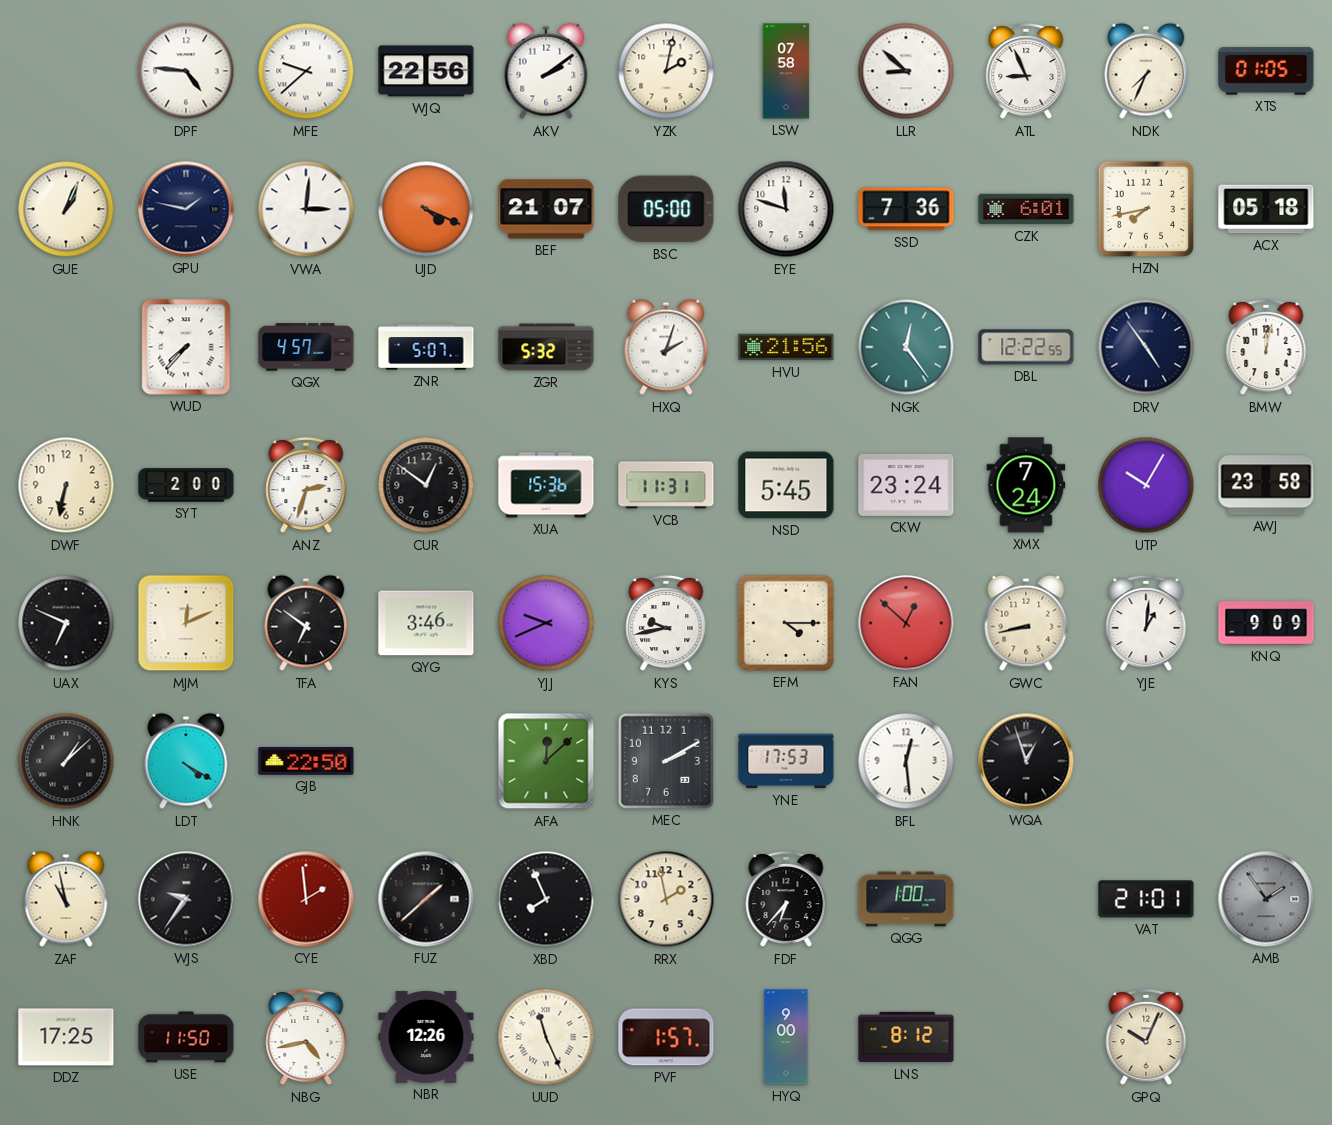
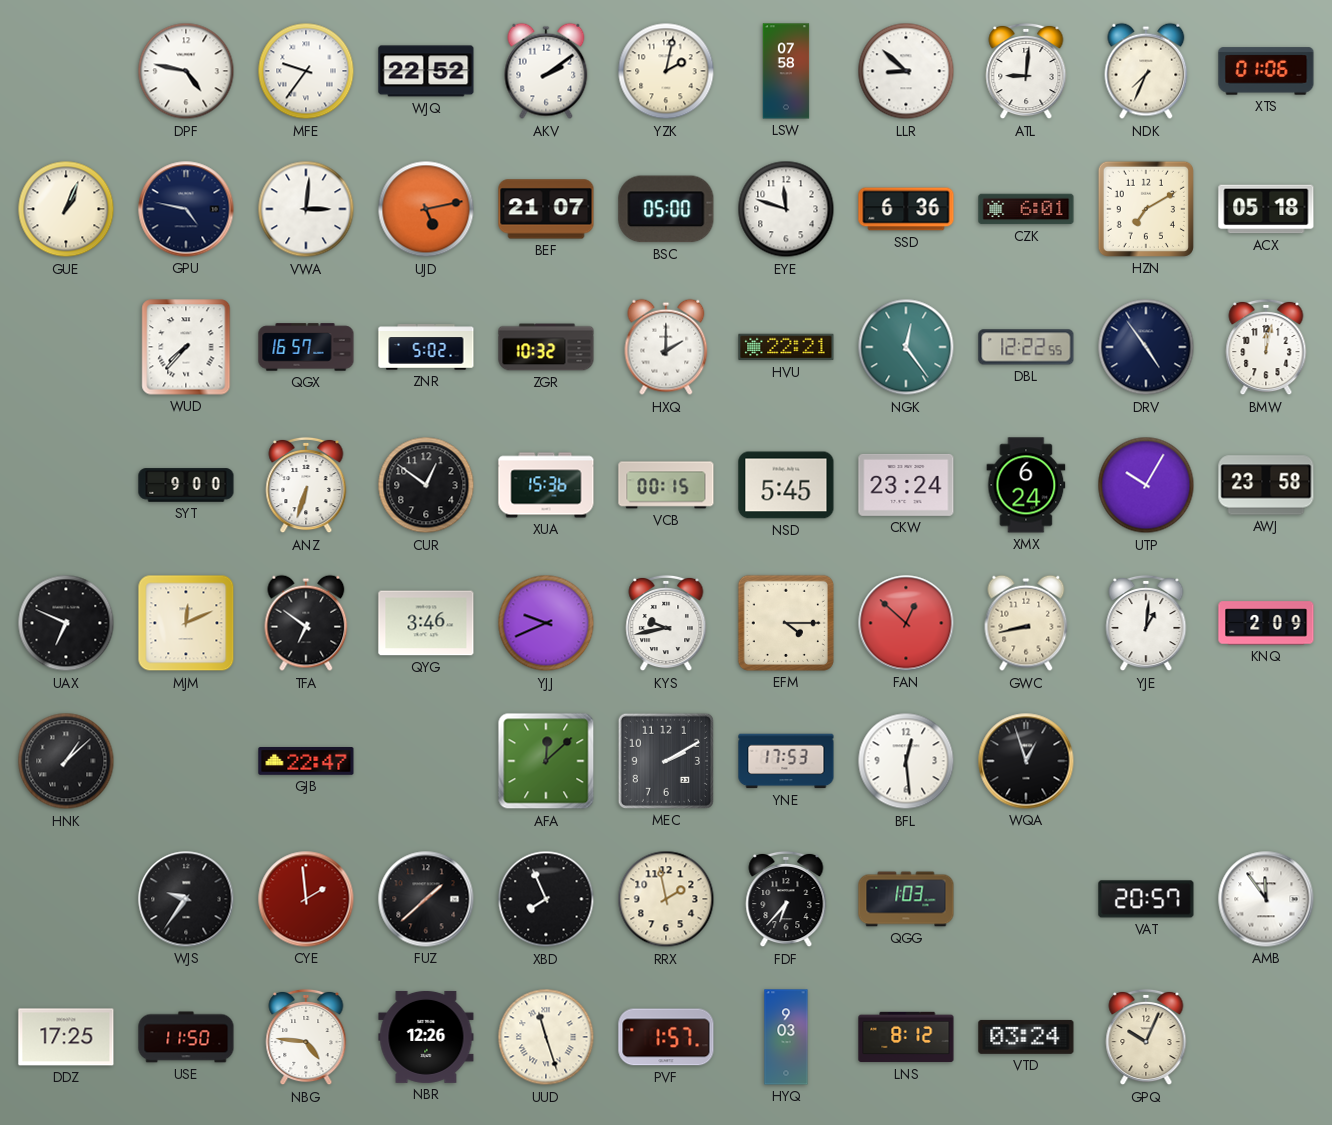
DPF: 4:46 -> 4:47 (186, 71)
MFE: 9:38 -> 9:36 (306, 71)
WJQ: 22:56 -> 22:52 (426, 71)
ATL: 8:56 -> 9:01 (1026, 71)
XTS: 01:05 -> 01:06 (1266, 71)
GPU: 1:47 -> 4:47 (186, 209)
UJD: 4:19 -> 5:13 (426, 209)
SSD: 7:36 -> 6:36 (906, 209)
HZN: 7:43 -> 7:10 (1146, 209)
QGX: 4:57 -> 16:57 (306, 347)
ZNR: 5:07 -> 5:02 (426, 347)
ZGR: 5:32 -> 10:32 (546, 347)
HXQ: 2:03 -> 2:00 (666, 347)
HVU: 21:56 -> 22:21 (786, 347)
DWF: 6:32 -> none (66, 485)
SYT: 2:00 -> 9:00 (186, 485)
ANZ: 2:33 -> 6:33 (306, 485)
VCB: 11:31 -> 00:15 (666, 485)
XMX: 7:24 -> 6:24 (1026, 485)
KNQ: 9:09 -> 2:09 (1266, 623)
LDT: 4:20 -> none (186, 761)
GJB: 22:50 -> 22:47 (306, 762)
ZAF: 10:58 -> none (66, 899)
QGG: 1:00 -> 1:03 (906, 899)
VAT: 21:01 -> 20:57 (1146, 899)
AMB: 1:54 -> 11:54 (1266, 899)
AMB dial: grey -> white (1266, 899)
NBG: 4:43 -> 4:46 (306, 1037)
UUD: 11:26 -> 11:27 (546, 1037)
HYQ: 9:00 -> 9:03 (786, 1037)
VTD: none -> 03:24 (1026, 1037)
